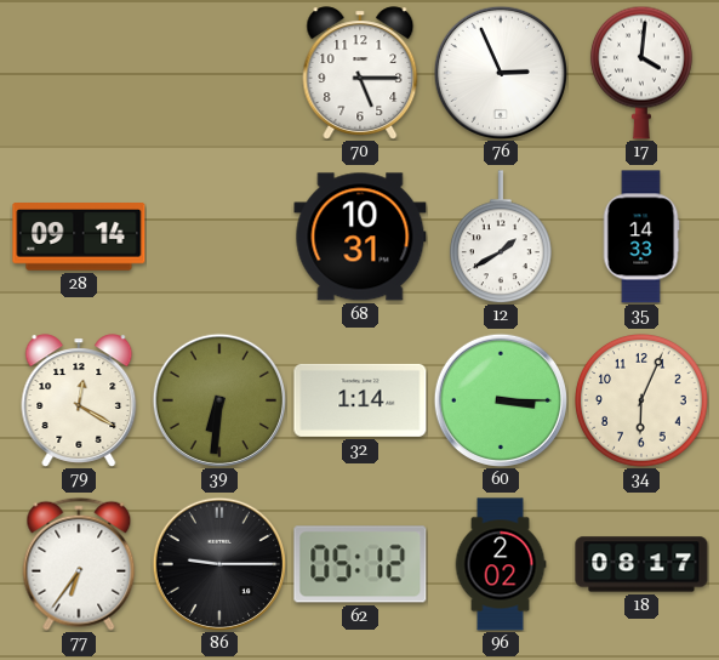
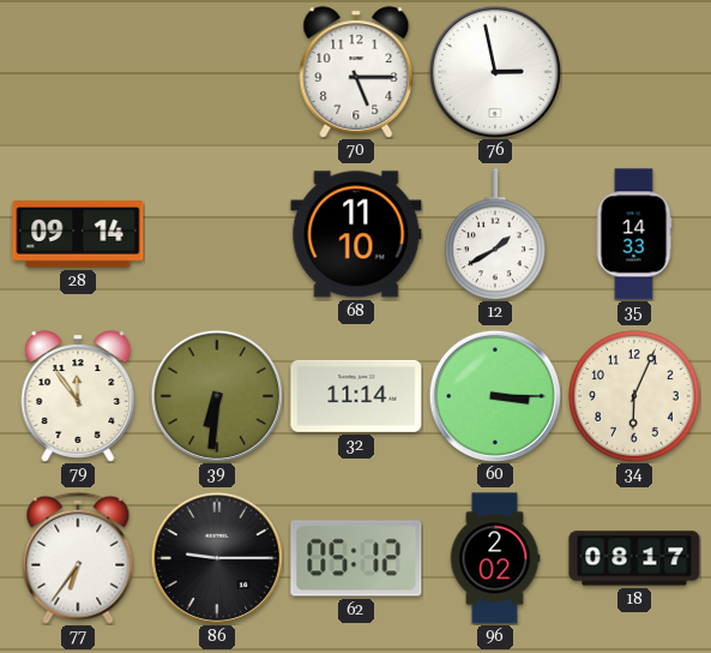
76: 2:56 -> 2:58 (494, 71)
17: 4:01 -> none (641, 73)
68: 10:31 -> 11:10 (356, 234)
79: 12:20 -> 11:54 (78, 396)
32: 1:14 -> 11:14 (356, 396)
